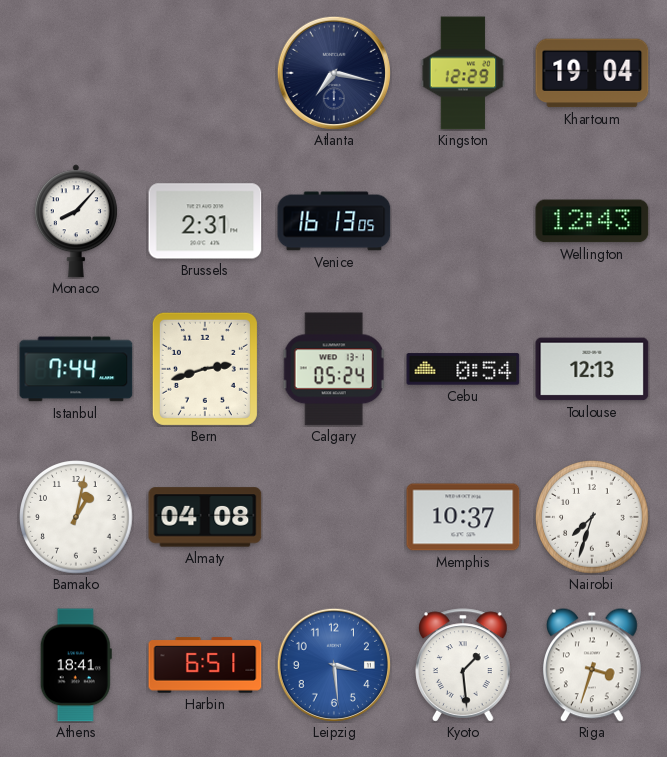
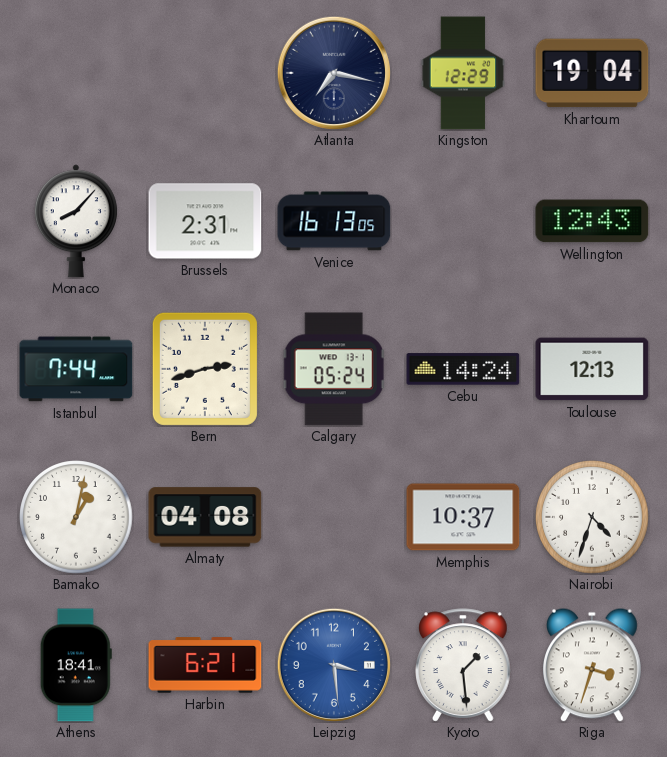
Cebu: 0:54 -> 14:24 (463, 369)
Nairobi: 7:33 -> 4:33 (592, 517)
Harbin: 6:51 -> 6:21 (205, 665)
